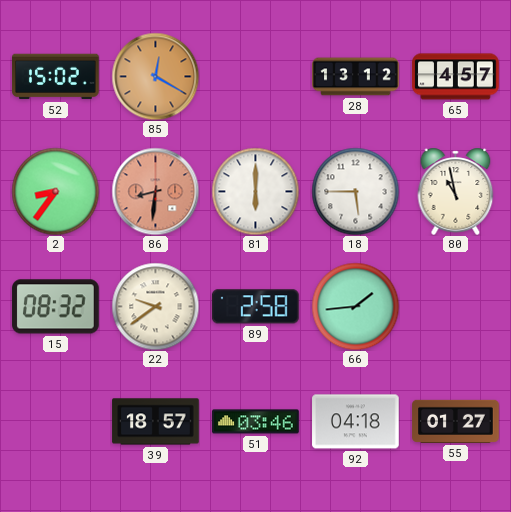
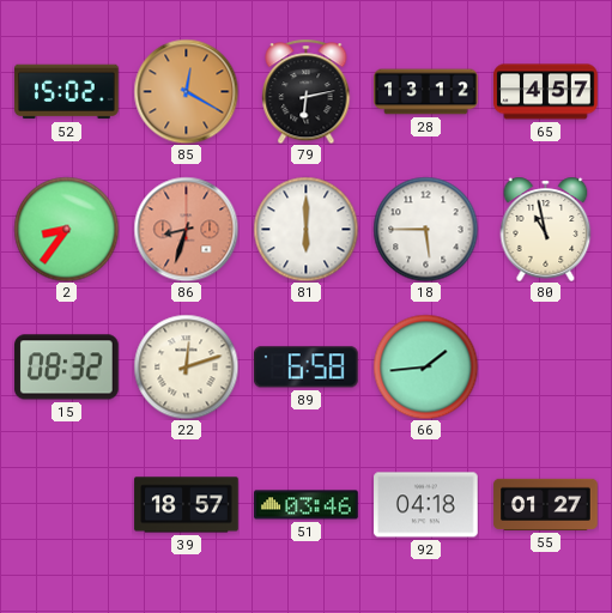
79: none -> 6:13 (307, 91)
86: 8:31 -> 8:33 (186, 229)
22: 9:39 -> 12:12 (186, 366)
89: 2:58 -> 6:58 (307, 368)
